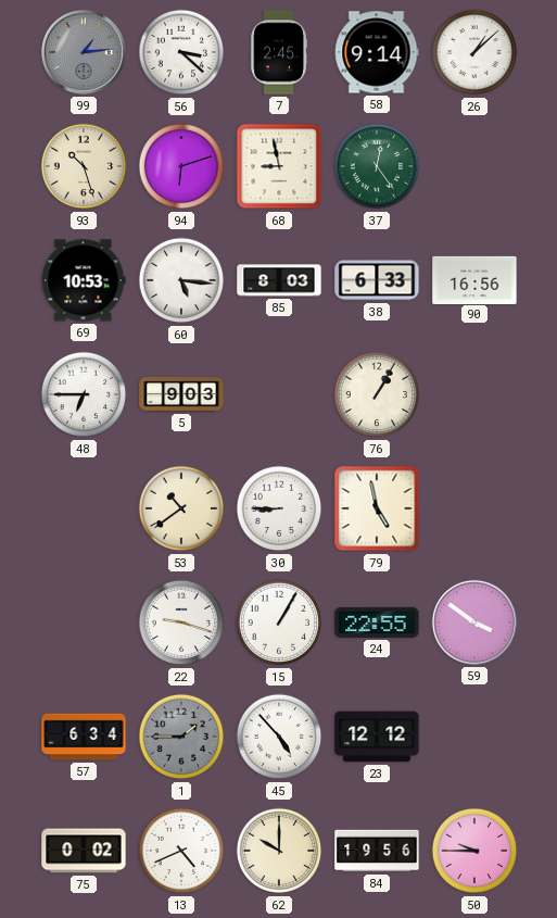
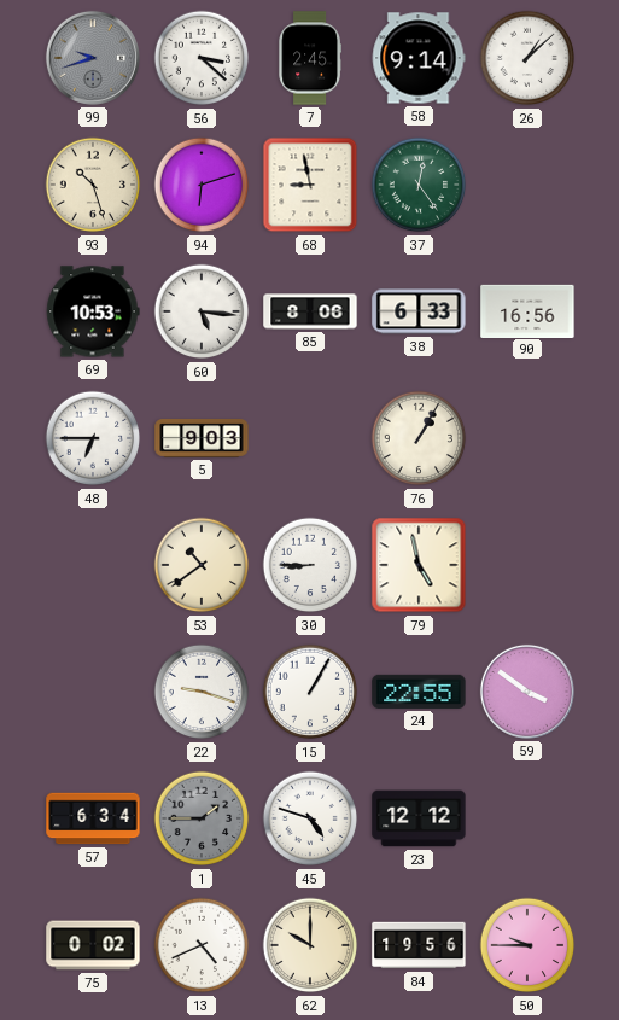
99: 1:14 -> 9:42 (93, 58)
85: 8:03 -> 8:06 (310, 311)
45: 4:53 -> 4:48 (310, 818)
